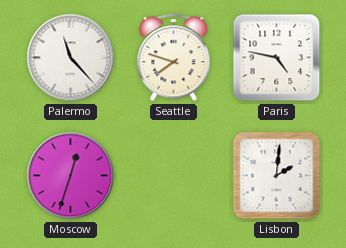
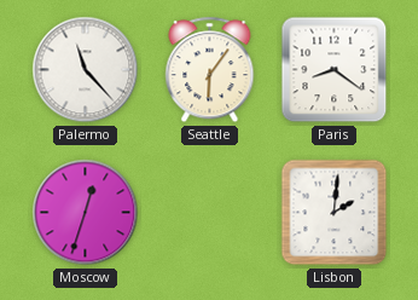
Seattle: 7:48 -> 6:06 (210, 70)
Paris: 4:47 -> 8:21 (335, 70)
